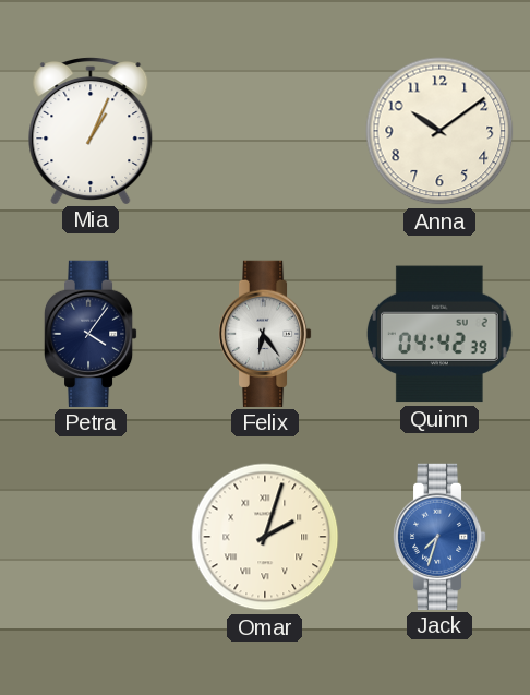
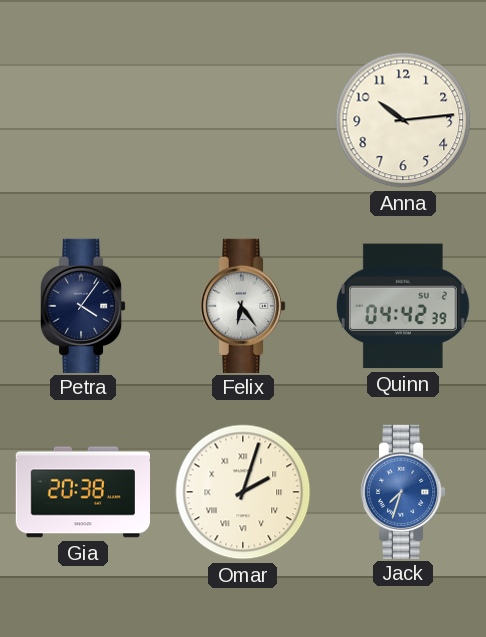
Mia: 1:04 -> none (91, 131)
Anna: 10:09 -> 10:14 (403, 120)
Gia: none -> 20:38 (82, 492)
